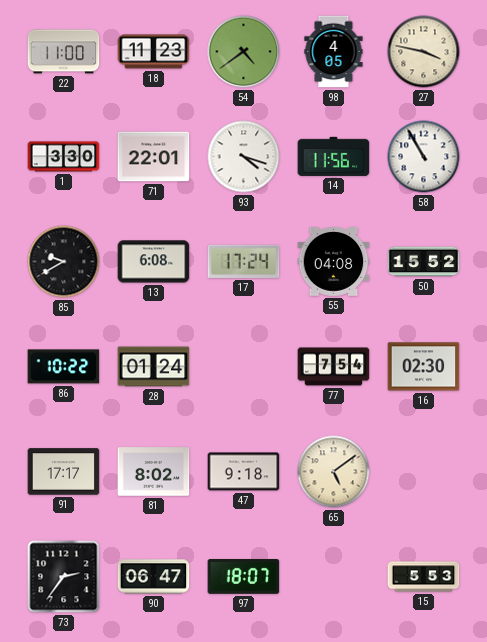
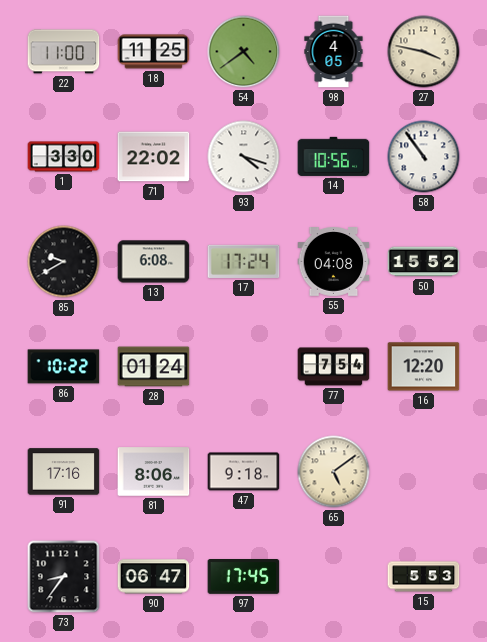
18: 11:23 -> 11:25 (154, 52)
71: 22:01 -> 22:02 (154, 157)
14: 11:56 -> 10:56 (334, 156)
58: 10:55 -> 10:54 (424, 157)
16: 02:30 -> 12:20 (424, 367)
91: 17:17 -> 17:16 (64, 472)
81: 8:02 -> 8:06 (154, 472)
73: 2:36 -> 8:36 (64, 577)
97: 18:07 -> 17:45 (244, 577)
